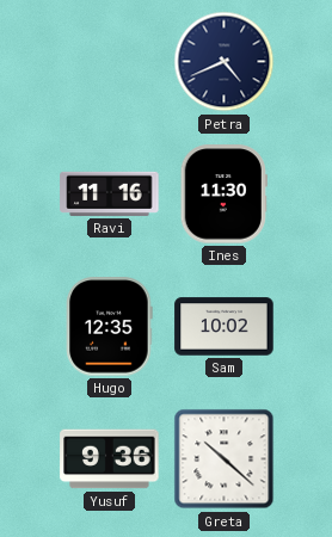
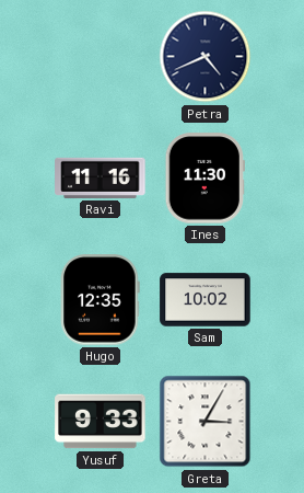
Yusuf: 9:36 -> 9:33 (101, 422)
Greta: 10:22 -> 3:05 (206, 422)
